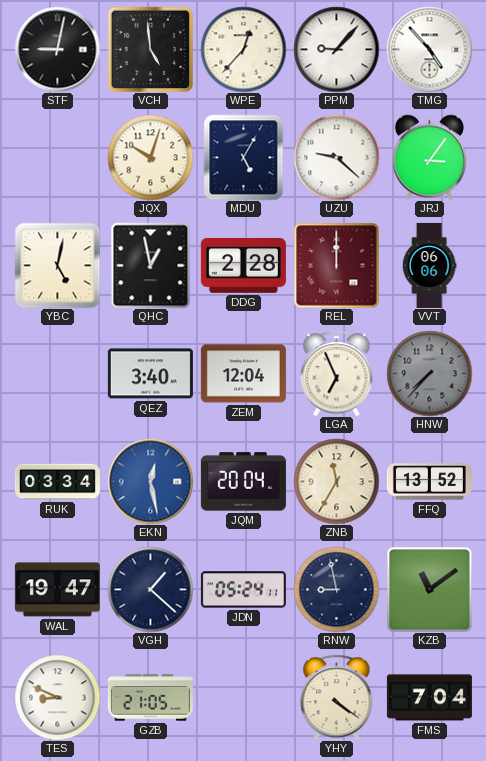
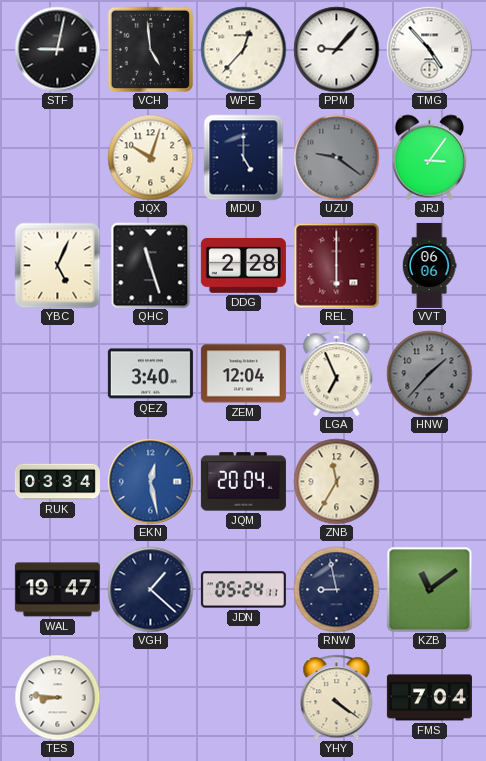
MDU: 5:05 -> 5:00 (244, 157)
UZU: 9:22 -> 9:21 (336, 157)
UZU dial: white -> grey (336, 157)
YBC: 5:02 -> 5:04 (57, 265)
QHC: 12:58 -> 11:27 (151, 265)
REL: 12:00 -> 6:00 (336, 265)
HNW: 7:37 -> 1:37 (429, 373)
FFQ: 13:52 -> none (429, 482)
TES: 8:49 -> 8:46 (57, 697)
GZB: 21:05 -> none (150, 698)
